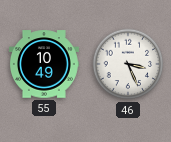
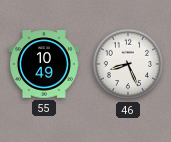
46: 3:26 -> 8:26 (128, 64)
